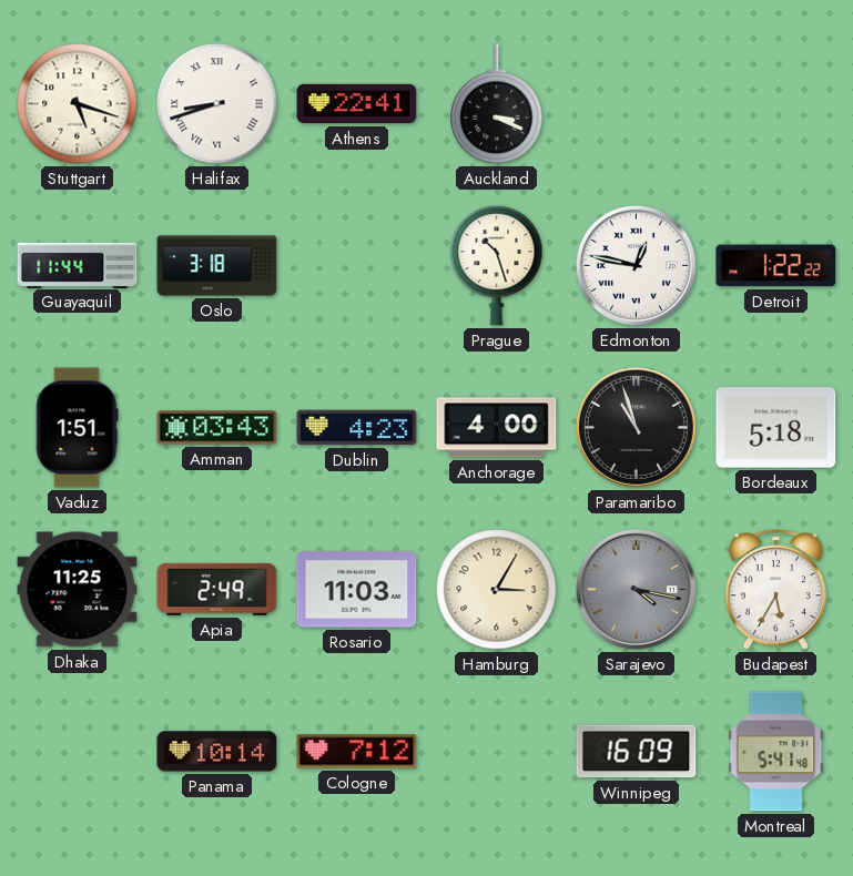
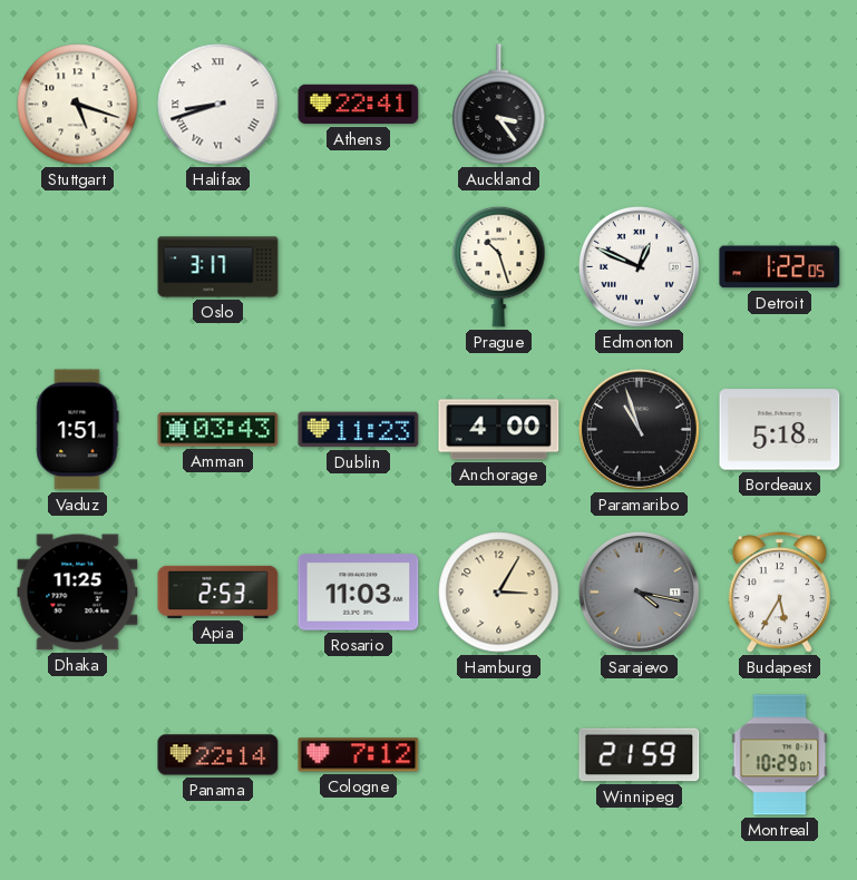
Auckland: 3:19 -> 3:24 (499, 105)
Guayaquil: 11:44 -> none (78, 265)
Oslo: 3:18 -> 3:17 (218, 267)
Edmonton: 12:47 -> 12:49 (639, 266)
Detroit: 1:22:22 -> 1:22:05 (780, 267)
Dublin: 4:23 -> 11:23 (359, 430)
Apia: 2:49 -> 2:53 (218, 591)
Panama: 10:14 -> 22:14 (218, 755)
Winnipeg: 16:09 -> 21:59 (640, 755)
Montreal: 5:41 -> 10:29 (780, 755)
